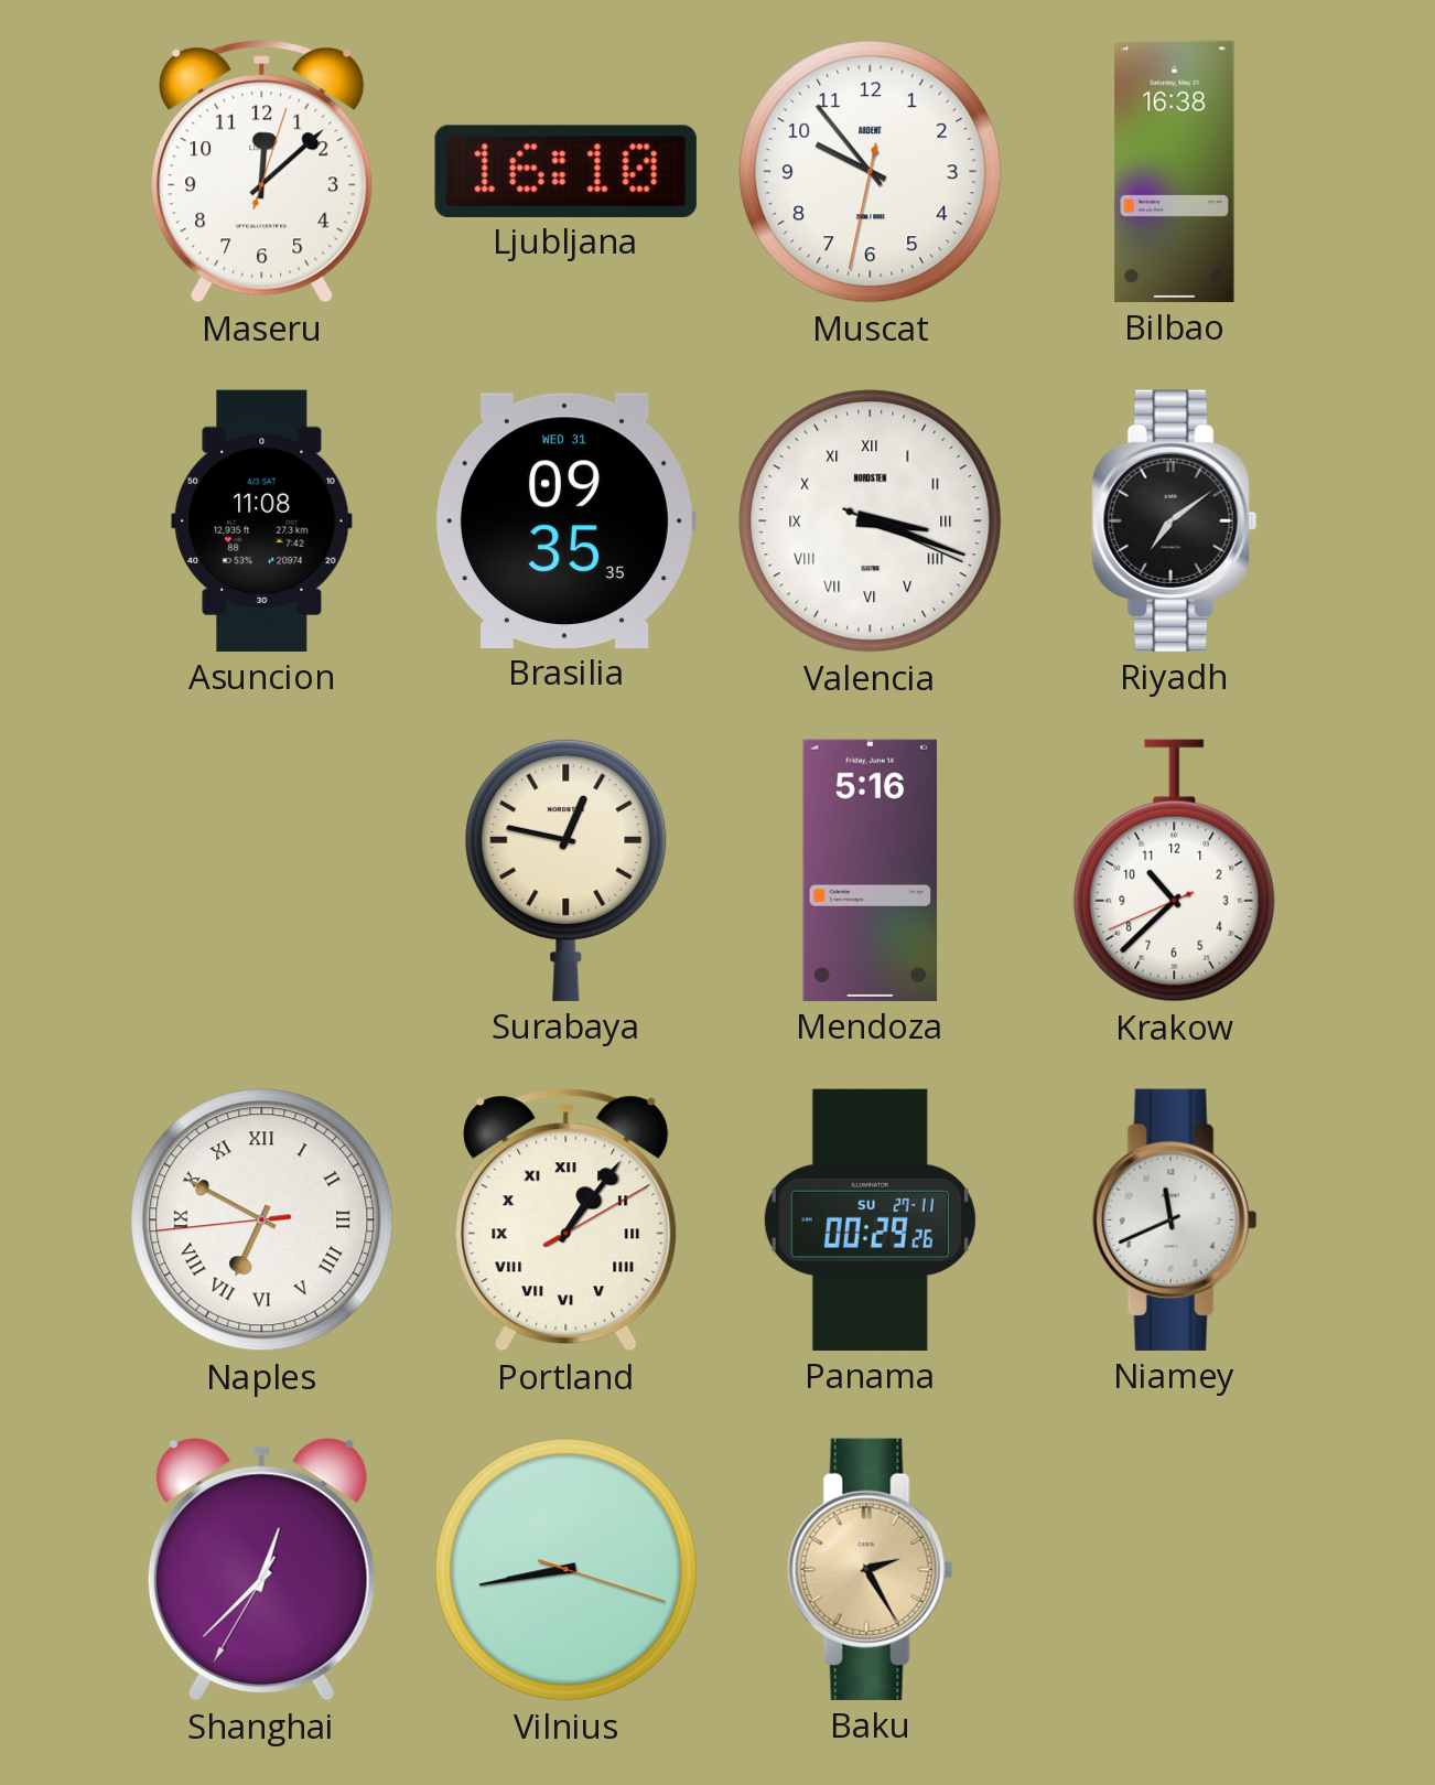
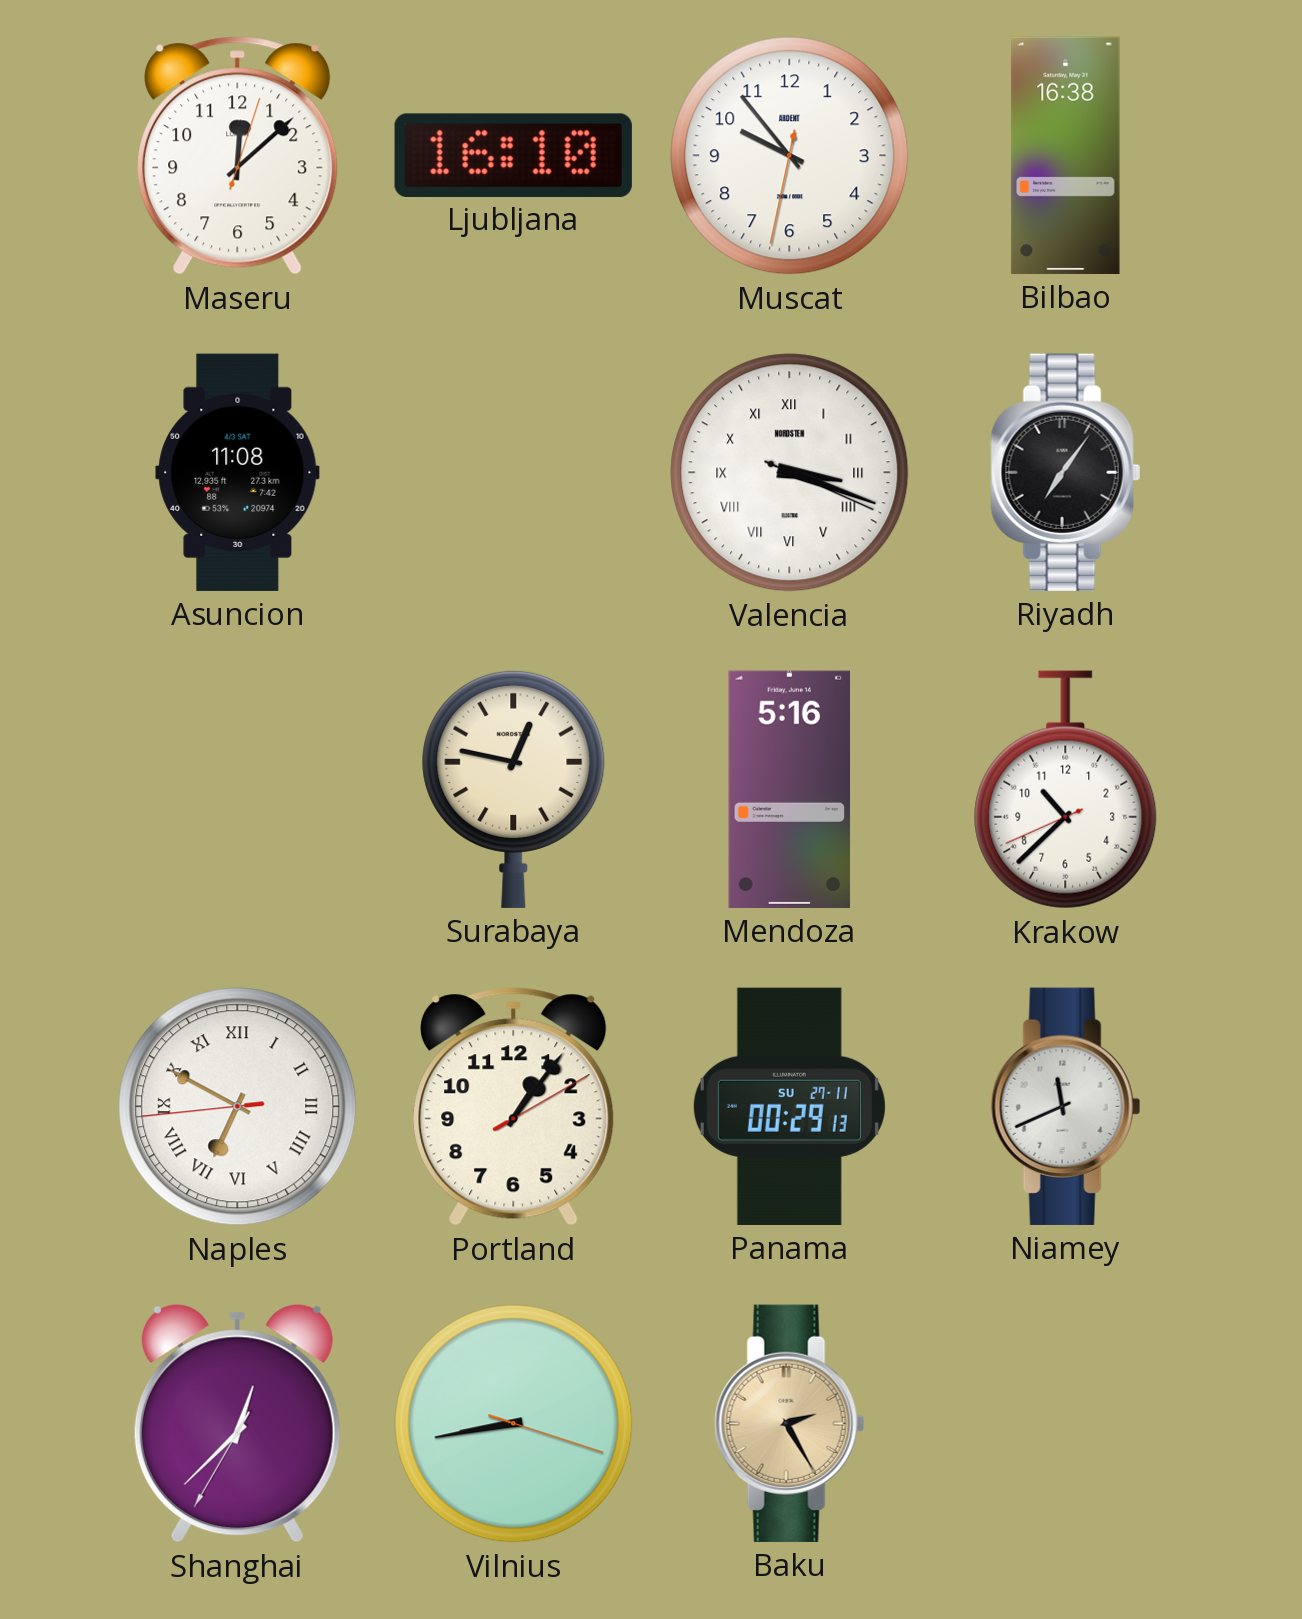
Brasilia: 09:35 -> none (565, 520)
Riyadh: 7:09 -> 7:06 (1066, 472)
Portland numerals: Roman -> Arabic (514, 1107)
Panama: 00:29:26 -> 00:29:13 (789, 1106)
